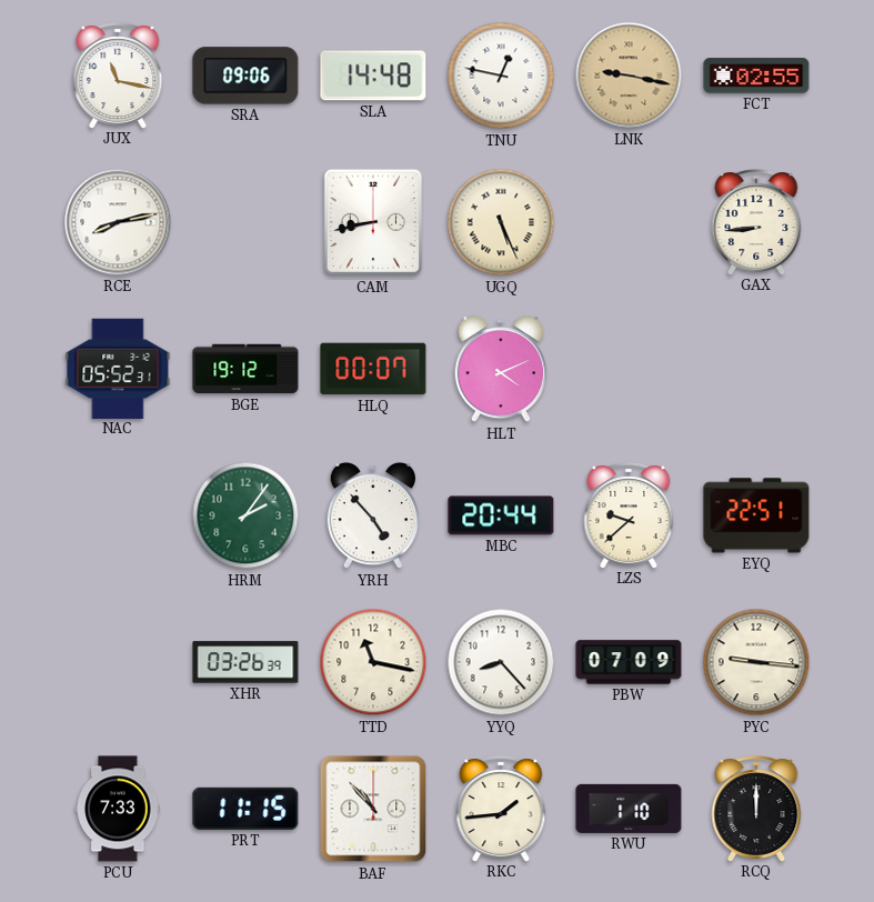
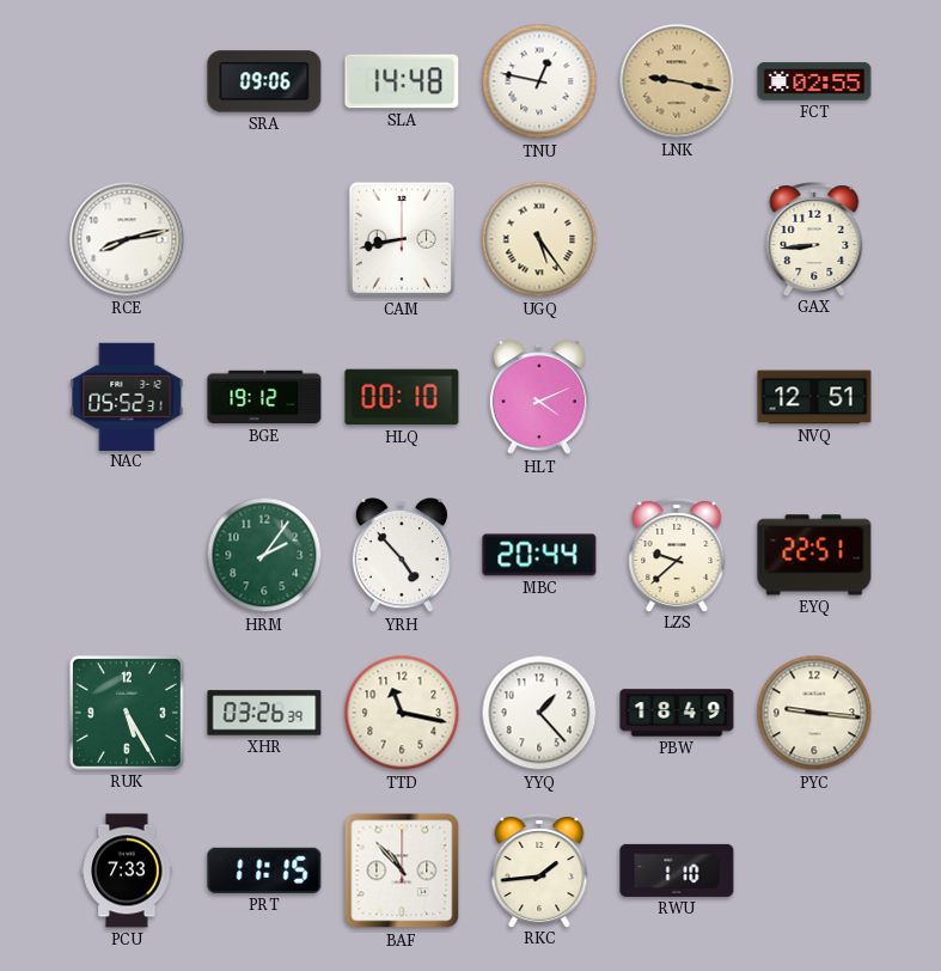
JUX: 11:17 -> none (118, 76)
UGQ: 5:26 -> 5:24 (539, 239)
HLQ: 00:07 -> 00:10 (402, 397)
NVQ: none -> 12:51 (814, 397)
RUK: none -> 5:25 (127, 713)
YYQ: 8:23 -> 1:23 (539, 713)
PBW: 07:09 -> 18:49 (677, 713)
RCQ: 12:00 -> none (756, 809)
